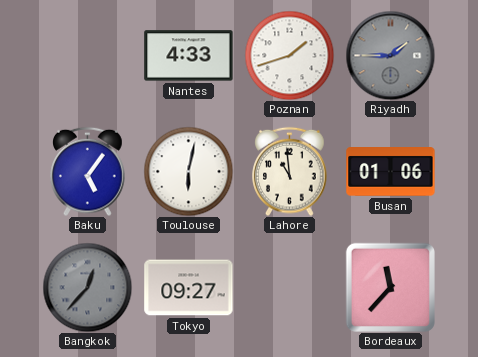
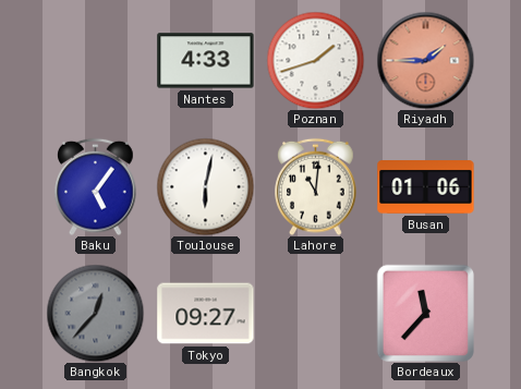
Riyadh dial: grey -> salmon (425, 60)
Lahore: 10:59 -> 11:01 (316, 186)
